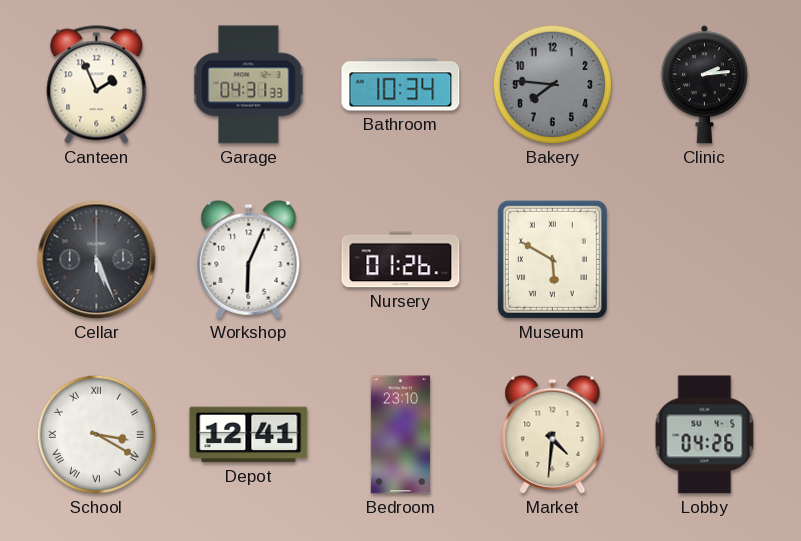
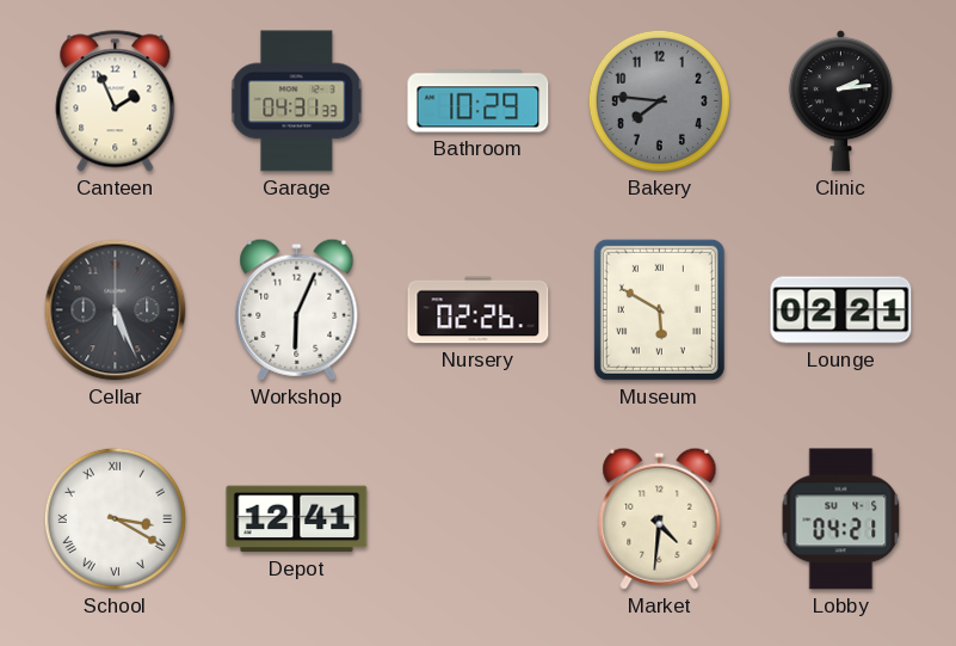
Bathroom: 10:34 -> 10:29 (479, 101)
Nursery: 01:26 -> 02:26 (479, 310)
Lounge: none -> 02:21 (841, 310)
Bedroom: 23:10 -> none (400, 435)
Lobby: 04:26 -> 04:21 (841, 519)
